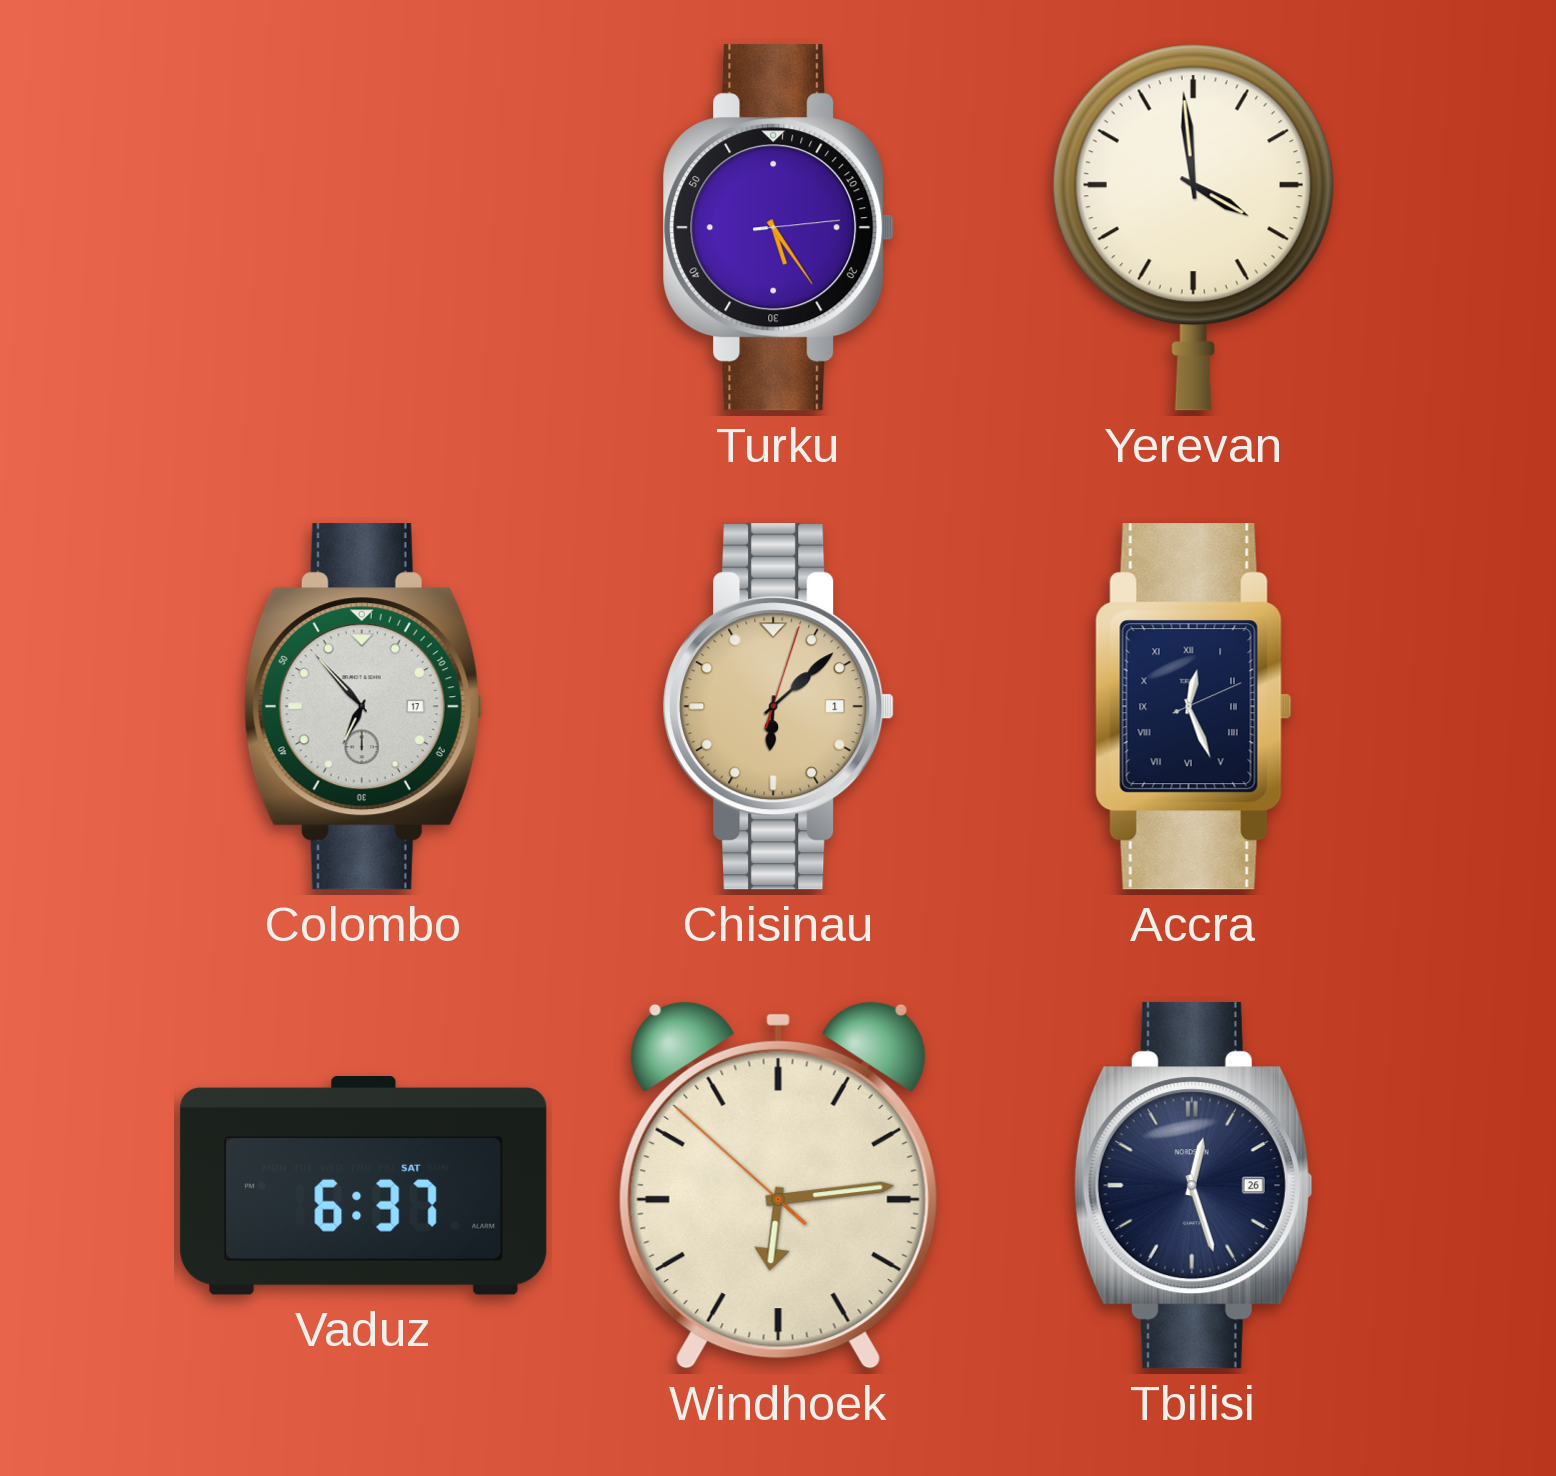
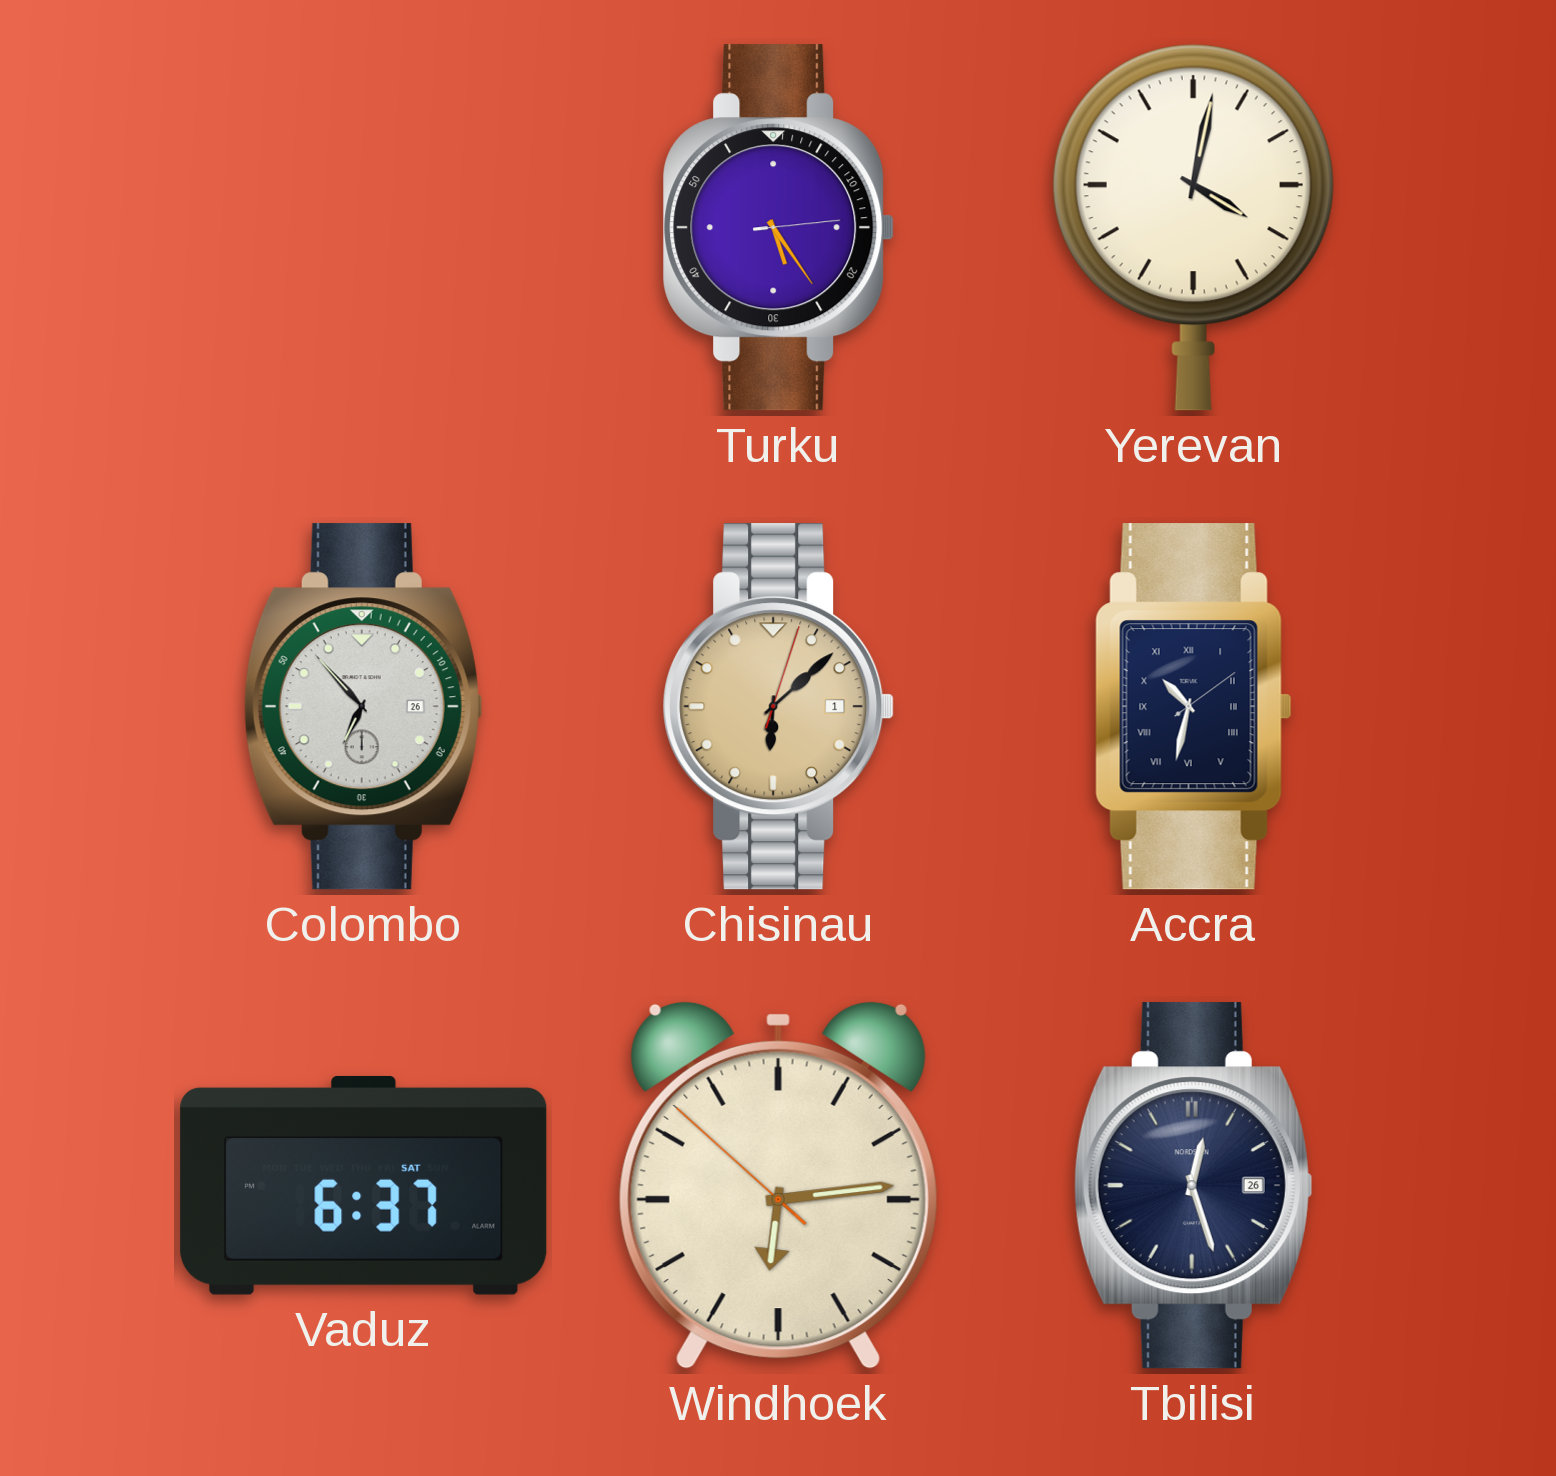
Yerevan: 3:59 -> 4:02 (1193, 227)
Colombo date: 17 -> 26 (363, 707)
Accra: 12:26 -> 10:32 (1194, 707)
